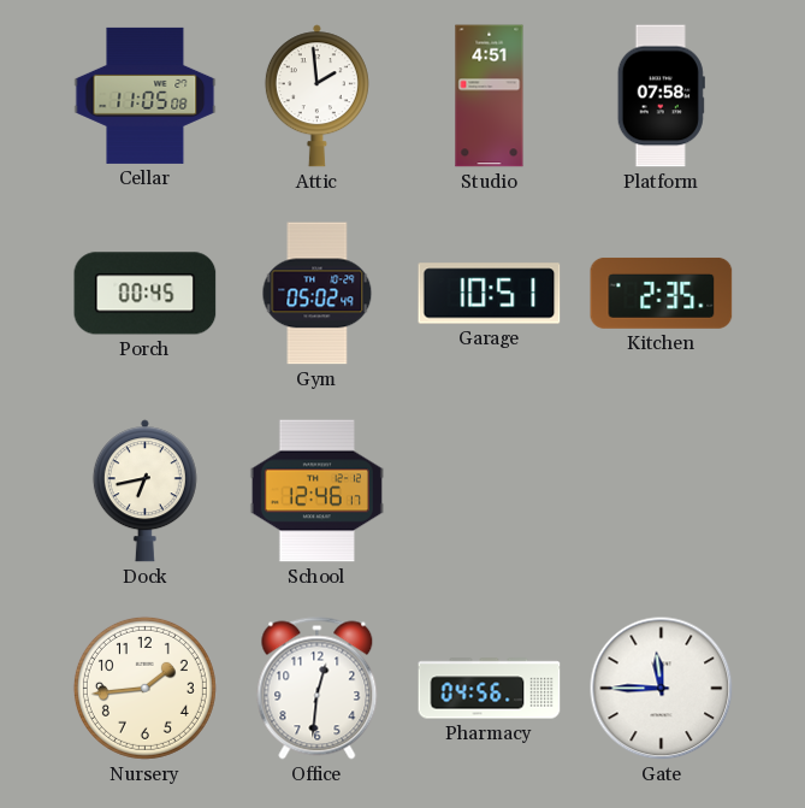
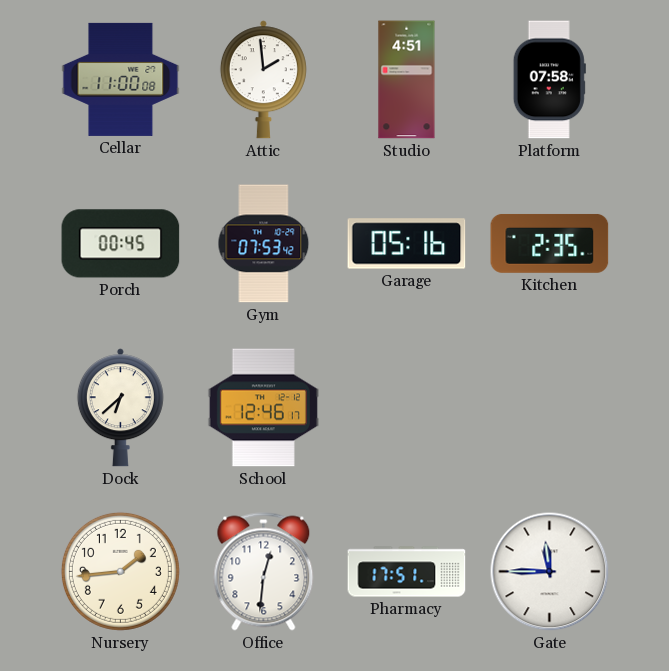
Cellar: 11:05 -> 11:00 (121, 79)
Gym: 05:02 -> 07:53 (264, 244)
Garage: 10:51 -> 05:16 (407, 244)
Dock: 6:43 -> 6:38 (120, 408)
Pharmacy: 04:56 -> 17:51 (407, 572)
